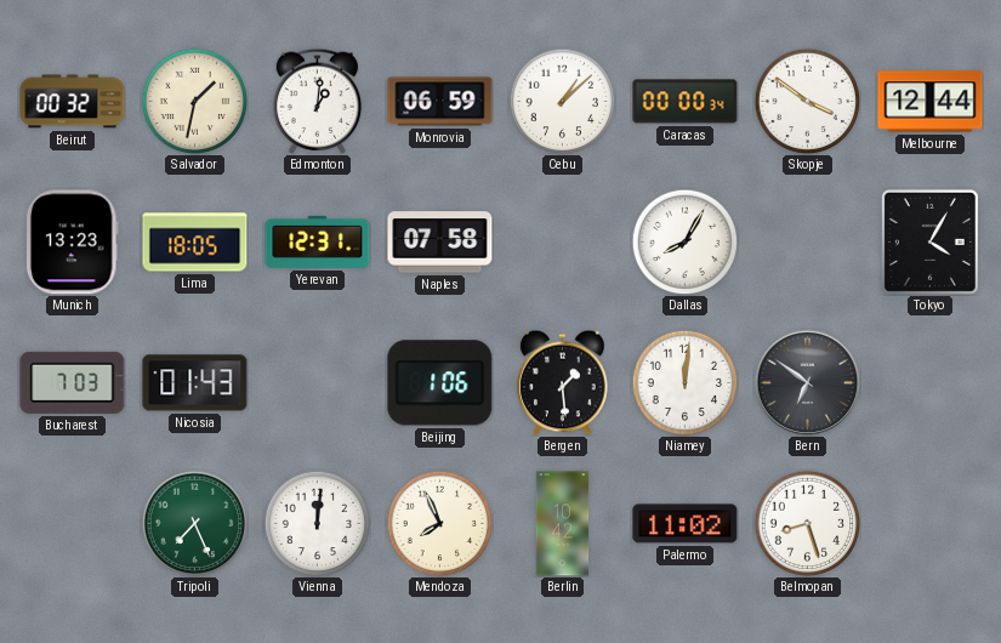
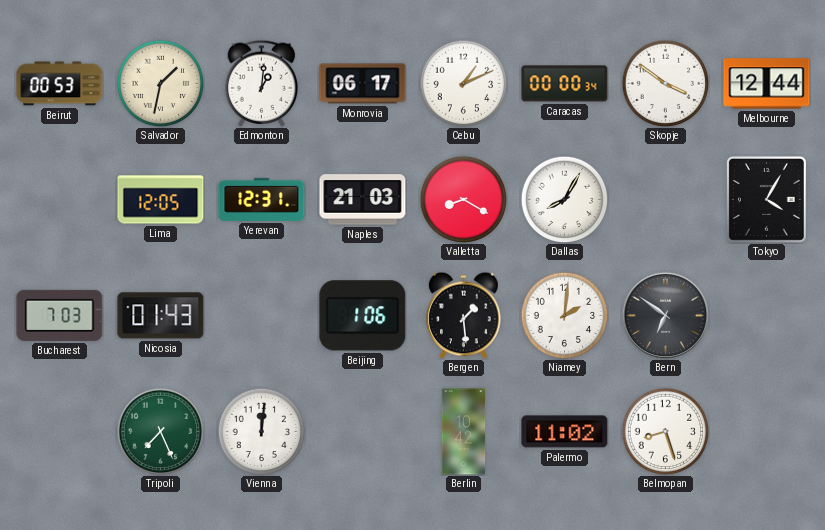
Beirut: 00:32 -> 00:53 (60, 84)
Monrovia: 06:59 -> 06:17 (363, 84)
Cebu: 1:08 -> 1:11 (463, 83)
Munich: 13:23 -> none (72, 243)
Lima: 18:05 -> 12:05 (161, 200)
Naples: 07:58 -> 21:03 (363, 200)
Valletta: none -> 8:20 (463, 199)
Niamey: 12:01 -> 2:01 (564, 315)
Mendoza: 7:56 -> none (439, 523)
